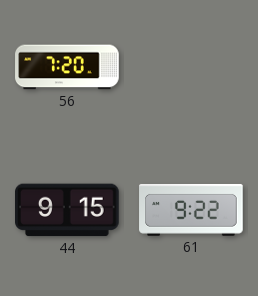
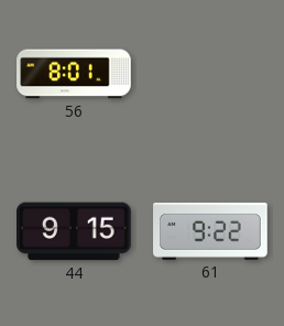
56: 7:20 -> 8:01 (74, 74)
